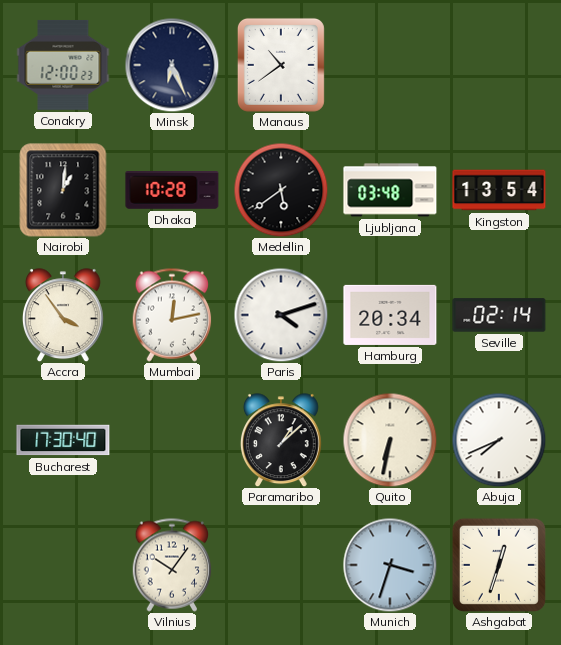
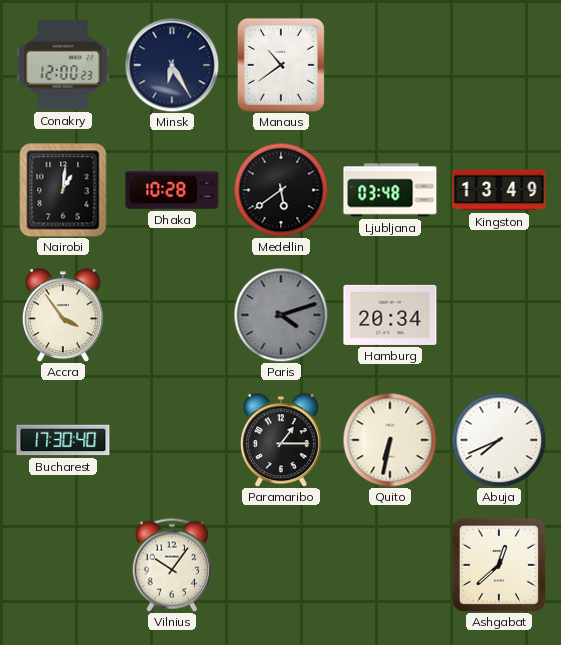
Minsk: 6:26 -> 6:25 (172, 65)
Kingston: 13:54 -> 13:49 (499, 190)
Mumbai: 12:13 -> none (172, 315)
Paris dial: white -> grey (281, 315)
Seville: 02:14 -> none (499, 315)
Paramaribo: 1:08 -> 1:15 (281, 440)
Munich: 3:33 -> none (390, 565)
Ashgabat: 12:33 -> 12:38 (499, 565)
